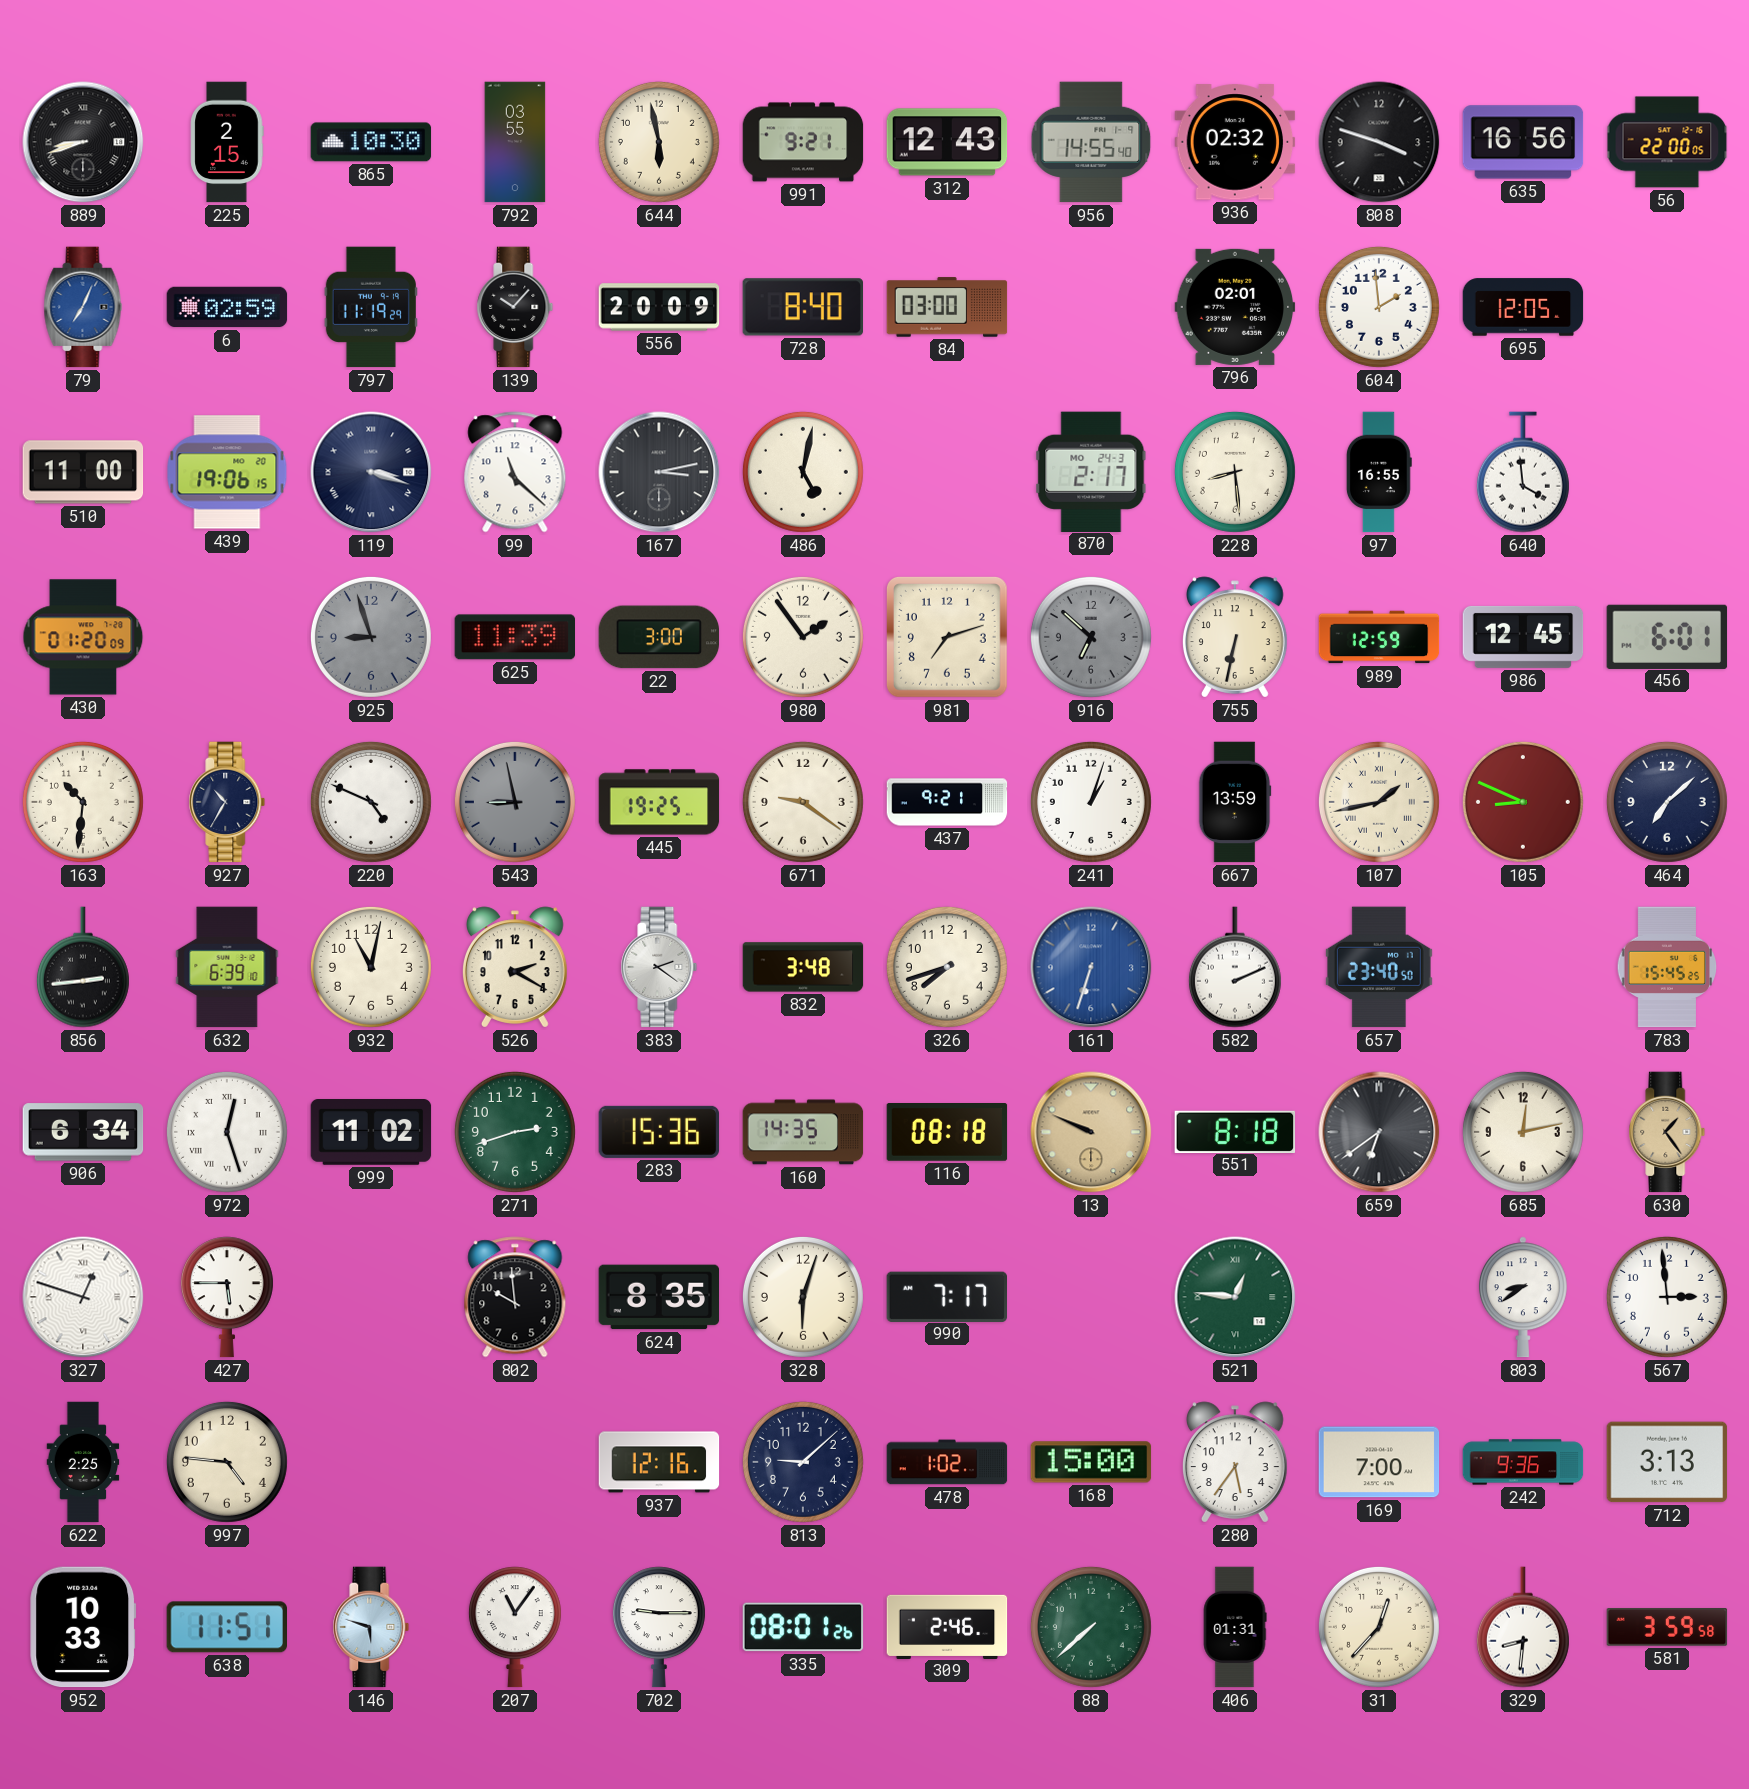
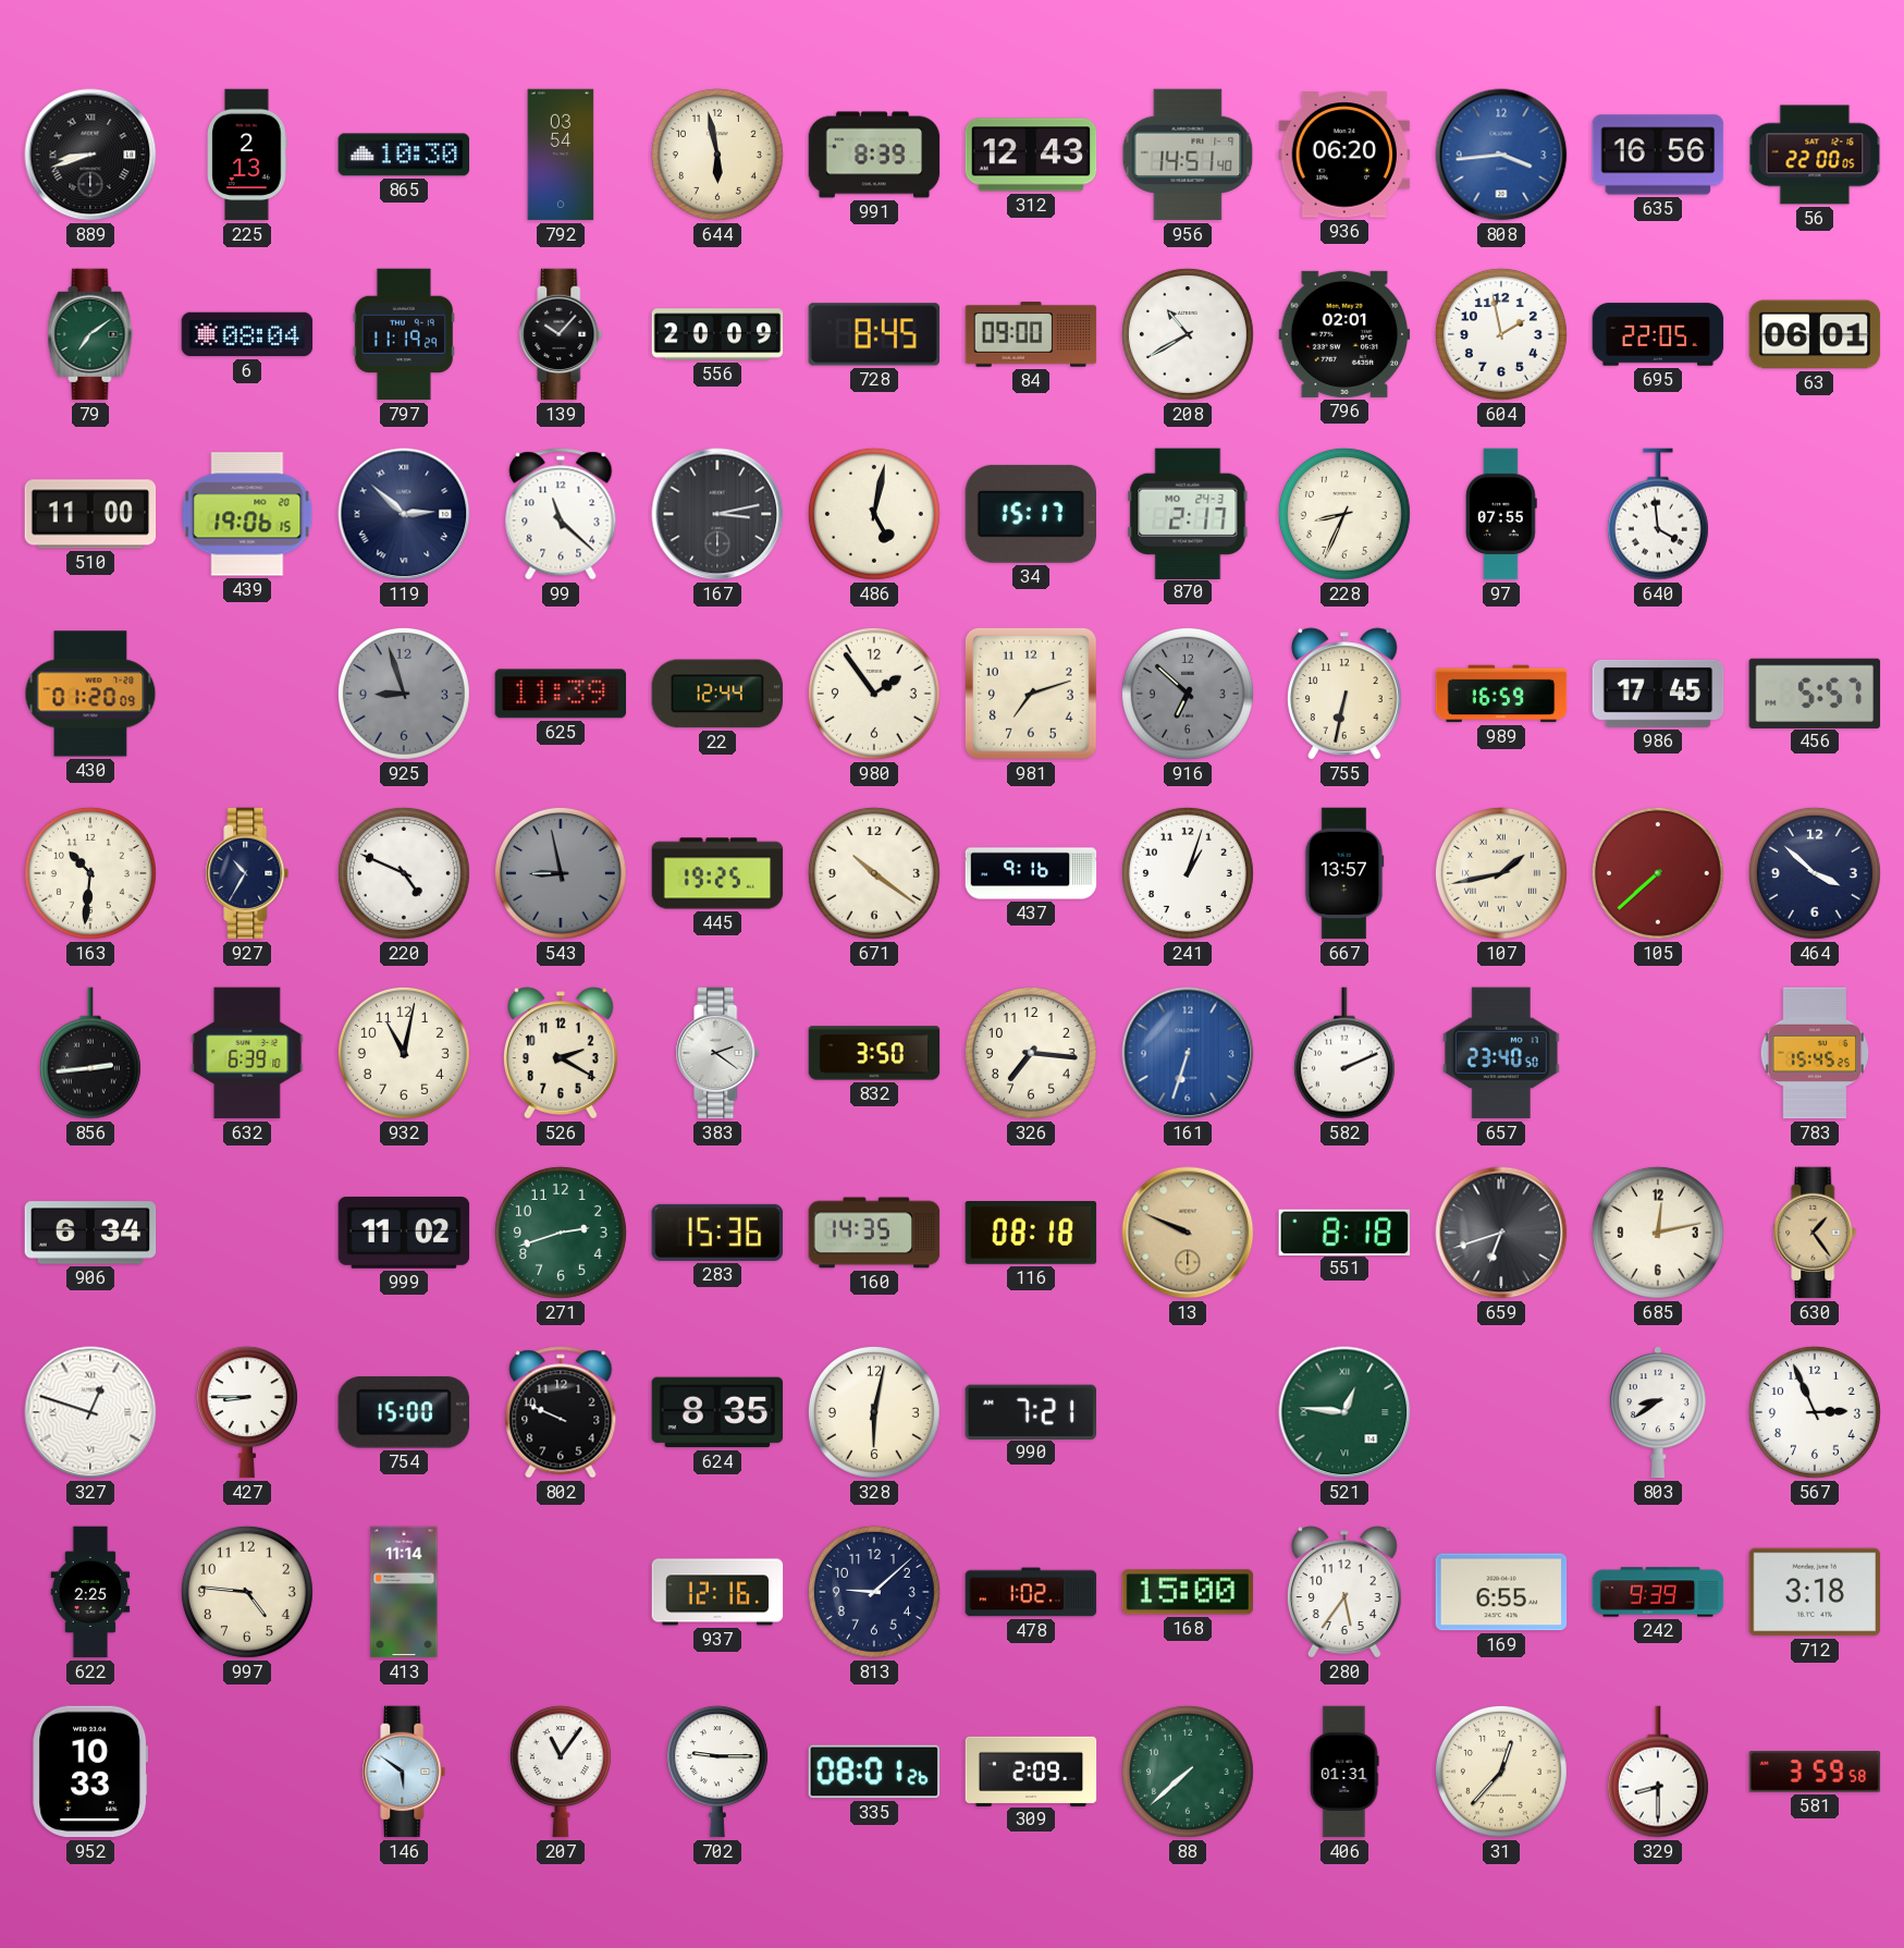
225: 2:15 -> 2:13 (247, 155)
792: 03:55 -> 03:54 (561, 155)
991: 9:21 -> 8:39 (874, 155)
956: 14:55 -> 14:51 (1188, 155)
936: 02:32 -> 06:20 (1344, 155)
808: 3:48 -> 3:44 (1501, 155)
808 dial: black -> blue (1501, 155)
79: 7:04 -> 7:09 (90, 334)
79 dial: blue -> green (90, 334)
6: 02:59 -> 08:04 (247, 334)
728: 8:40 -> 8:45 (873, 334)
84: 03:00 -> 09:00 (1031, 334)
208: none -> 10:40 (1188, 334)
604: 1:59 -> 1:58 (1501, 334)
695: 12:05 -> 22:05 (1658, 334)
63: none -> 06:01 (1815, 334)
119: 3:18 -> 2:52 (404, 514)
34: none -> 15:17 (1031, 514)
228: 8:29 -> 8:34 (1344, 514)
97: 16:55 -> 07:55 (1501, 514)
22: 3:00 -> 12:44 (717, 694)
989: 12:59 -> 16:59 (1501, 694)
986: 12:45 -> 17:45 (1658, 694)
456: 6:01 -> 5:57 (1815, 693)
671: 9:21 -> 10:21 (874, 873)
437: 9:21 -> 9:16 (1031, 873)
667: 13:59 -> 13:57 (1344, 873)
105: 8:49 -> 7:38 (1658, 873)
464: 7:08 -> 3:52 (1815, 873)
832: 3:48 -> 3:50 (874, 1053)
326: 7:42 -> 7:16 (1031, 1053)
972: 12:27 -> none (227, 1132)
659: 6:39 -> 6:42 (1501, 1233)
427: 5:45 -> 8:45 (247, 1412)
754: none -> 15:00 (404, 1412)
802: 9:59 -> 9:49 (561, 1412)
328: 6:03 -> 6:02 (874, 1412)
990: 7:17 -> 7:21 (1030, 1411)
567: 2:59 -> 2:56 (1815, 1412)
413: none -> 11:14 (404, 1592)
169: 7:00 -> 6:55 (1501, 1592)
242: 9:36 -> 9:39 (1658, 1592)
712: 3:13 -> 3:18 (1815, 1592)
638: 11:51 -> none (226, 1627)
146: 5:48 -> 5:51 (404, 1772)
309: 2:46 -> 2:09 (1031, 1771)
329: 8:31 -> 8:30 (1658, 1772)
